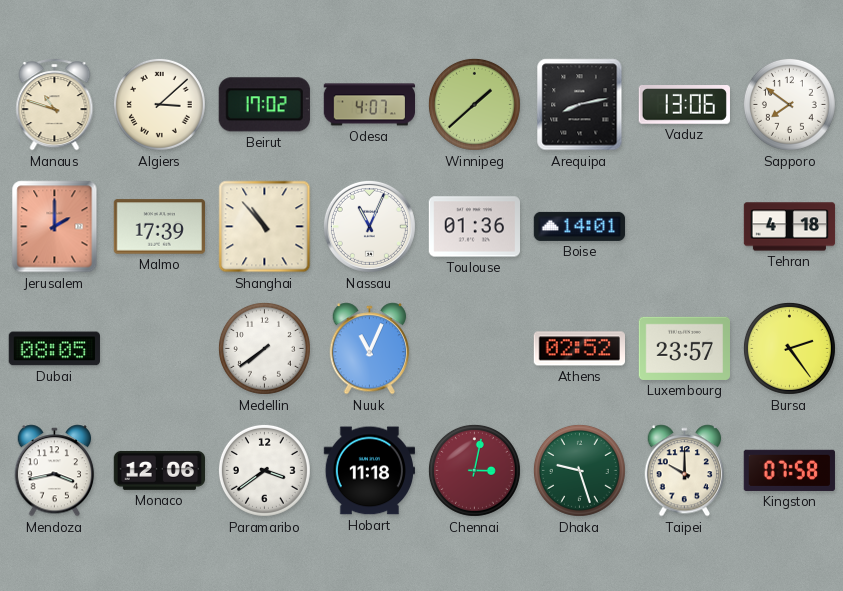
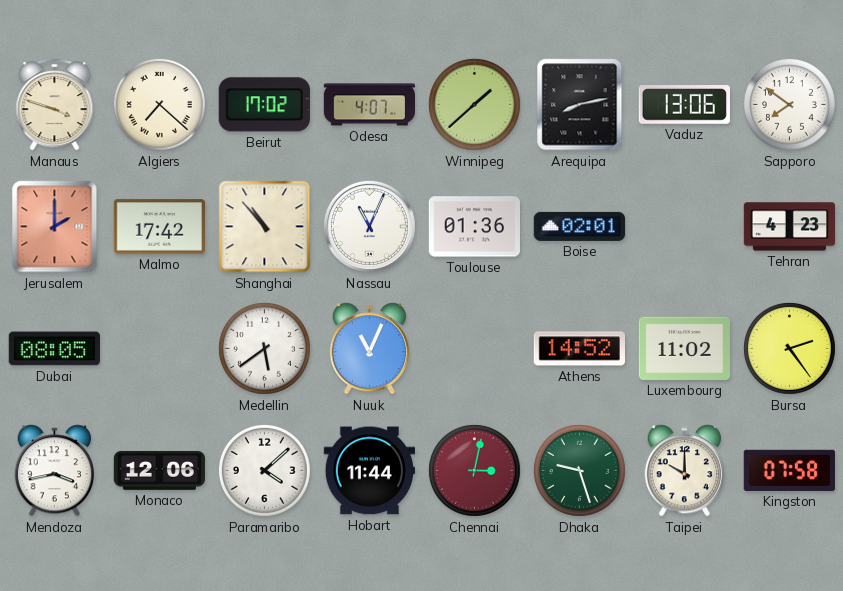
Manaus: 10:48 -> 3:48 (55, 105)
Algiers: 3:08 -> 7:22 (159, 104)
Malmo: 17:39 -> 17:42 (159, 227)
Boise: 14:01 -> 02:01 (580, 226)
Tehran: 4:18 -> 4:23 (790, 227)
Medellin: 7:39 -> 5:39 (264, 348)
Athens: 02:52 -> 14:52 (579, 349)
Luxembourg: 23:57 -> 11:02 (684, 348)
Paramaribo: 3:39 -> 4:08 (264, 470)
Hobart: 11:18 -> 11:44 (369, 471)
